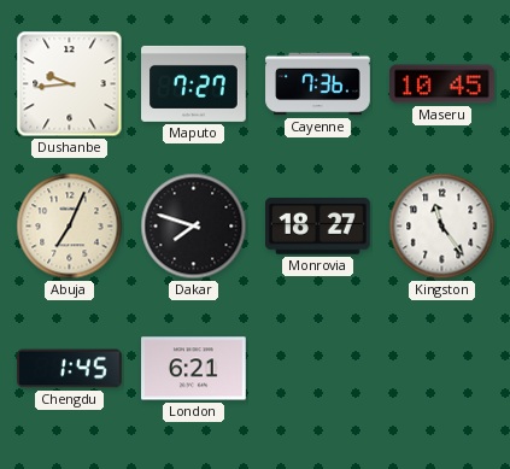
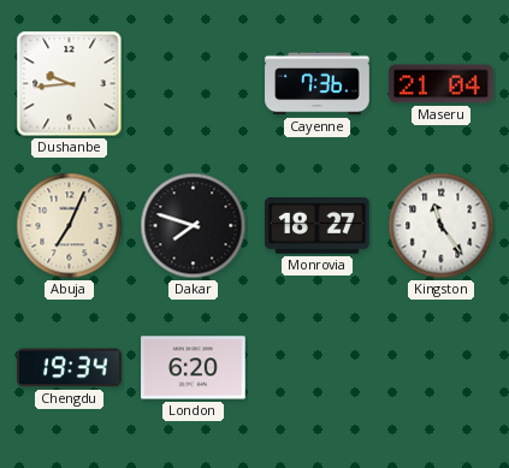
Maputo: 7:27 -> none (194, 83)
Maseru: 10:45 -> 21:04 (442, 84)
Chengdu: 1:45 -> 19:34 (70, 368)
London: 6:21 -> 6:20 (194, 368)
